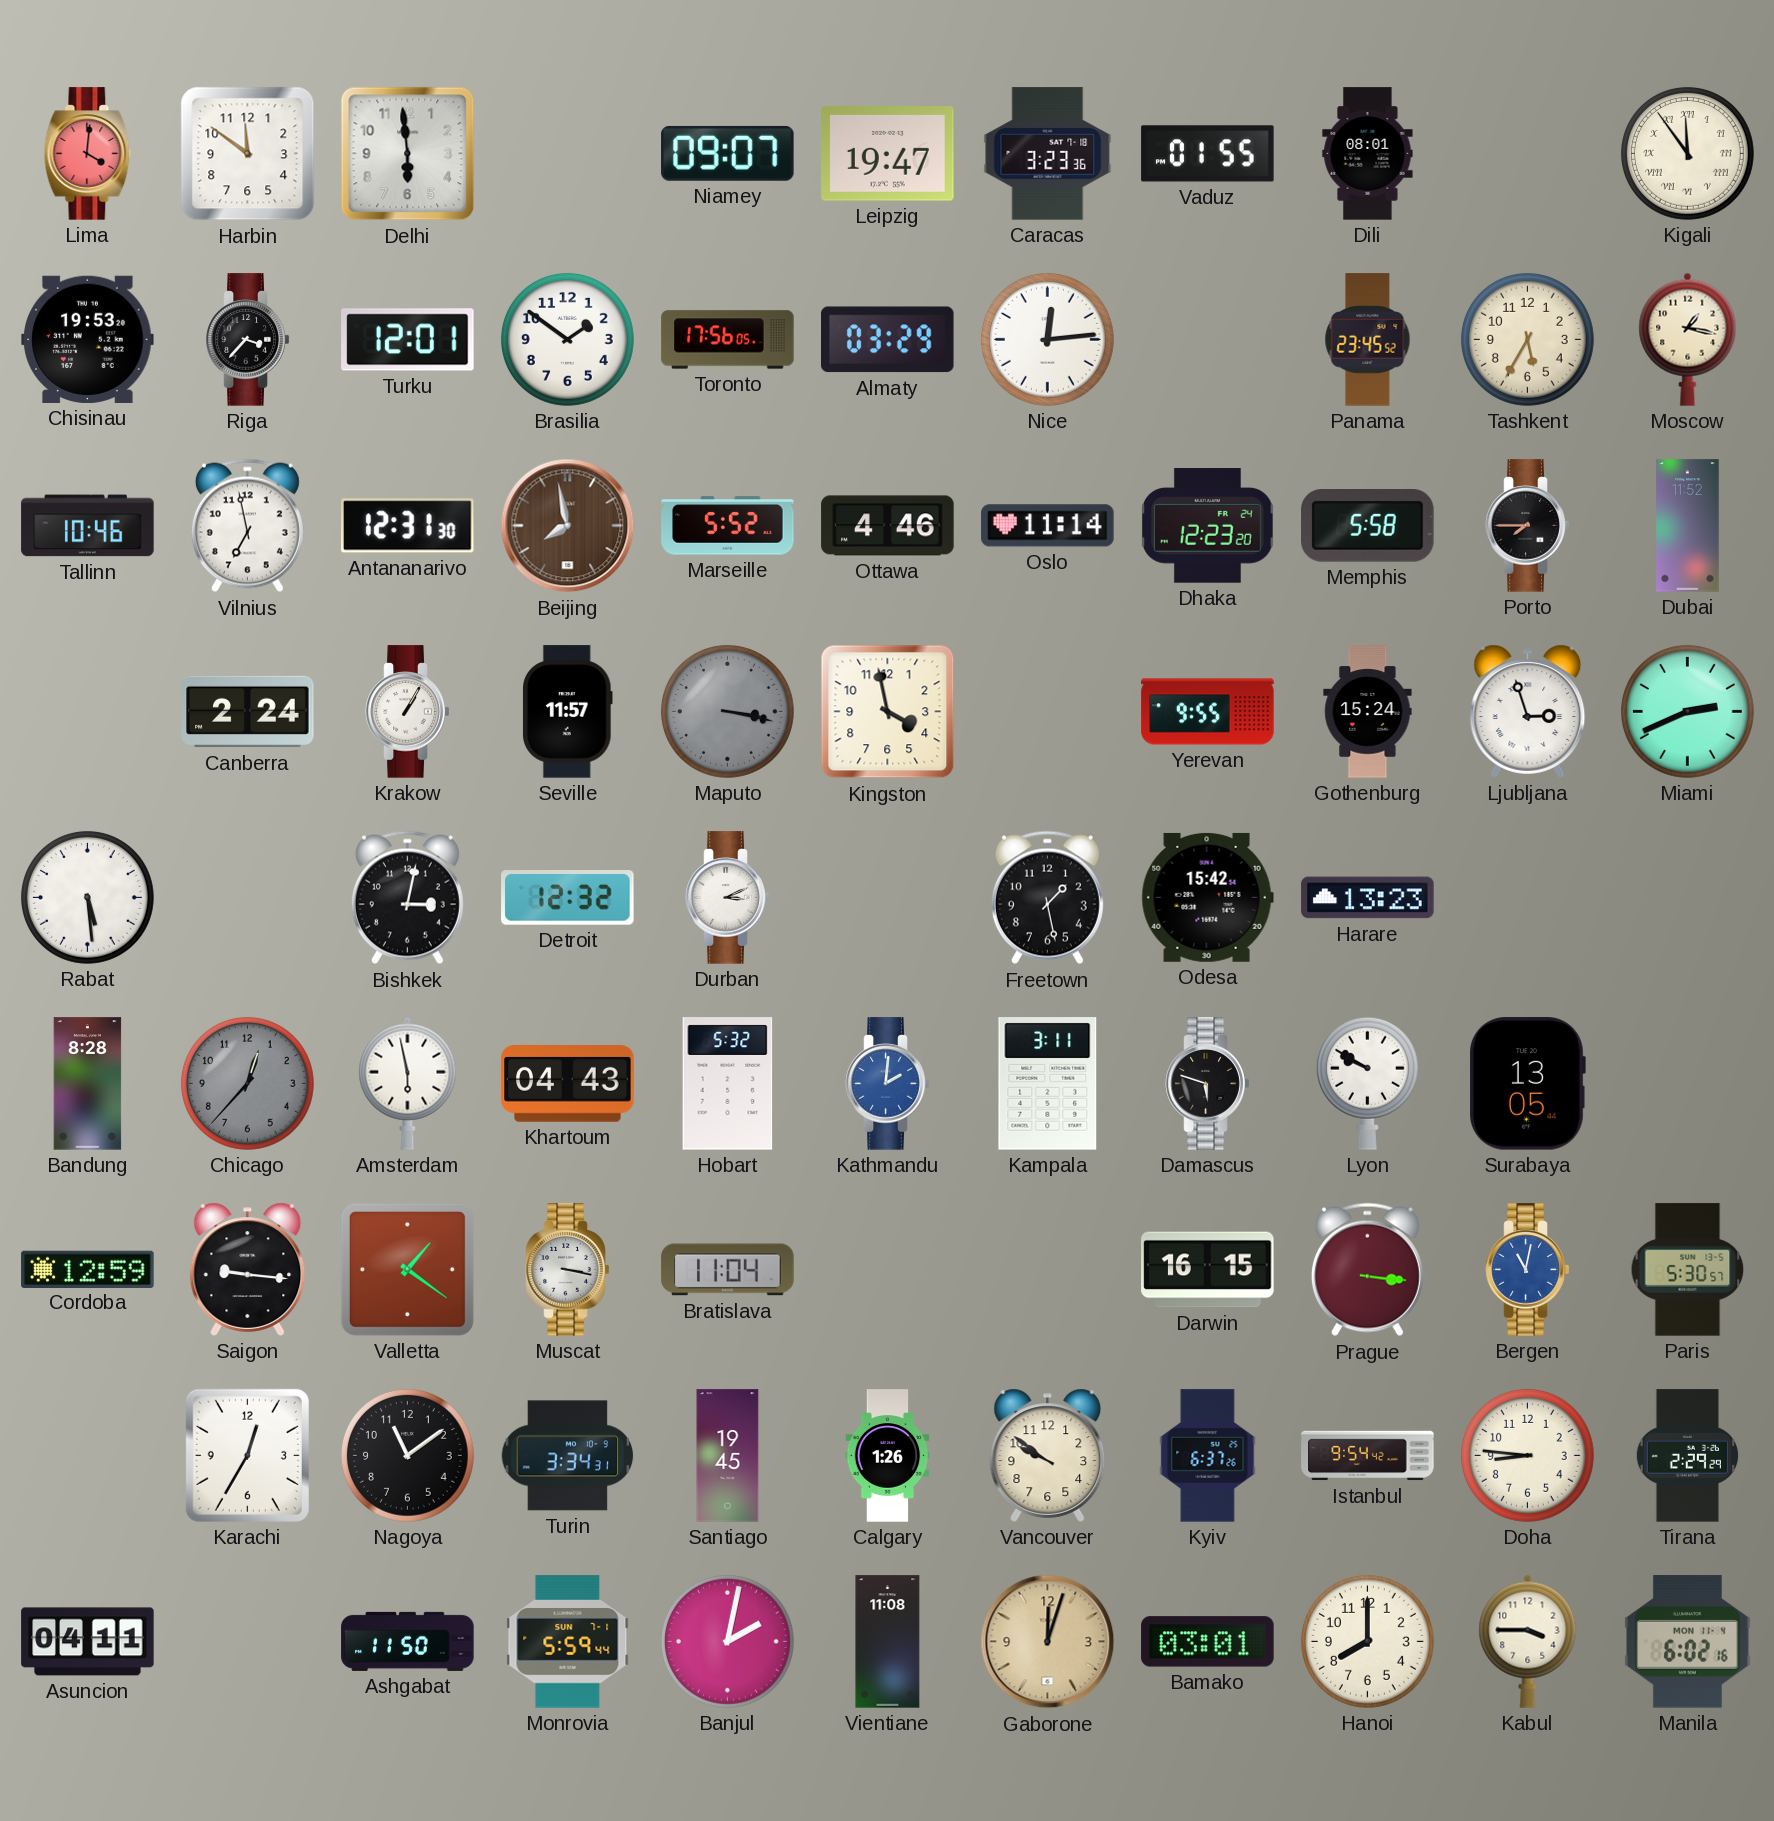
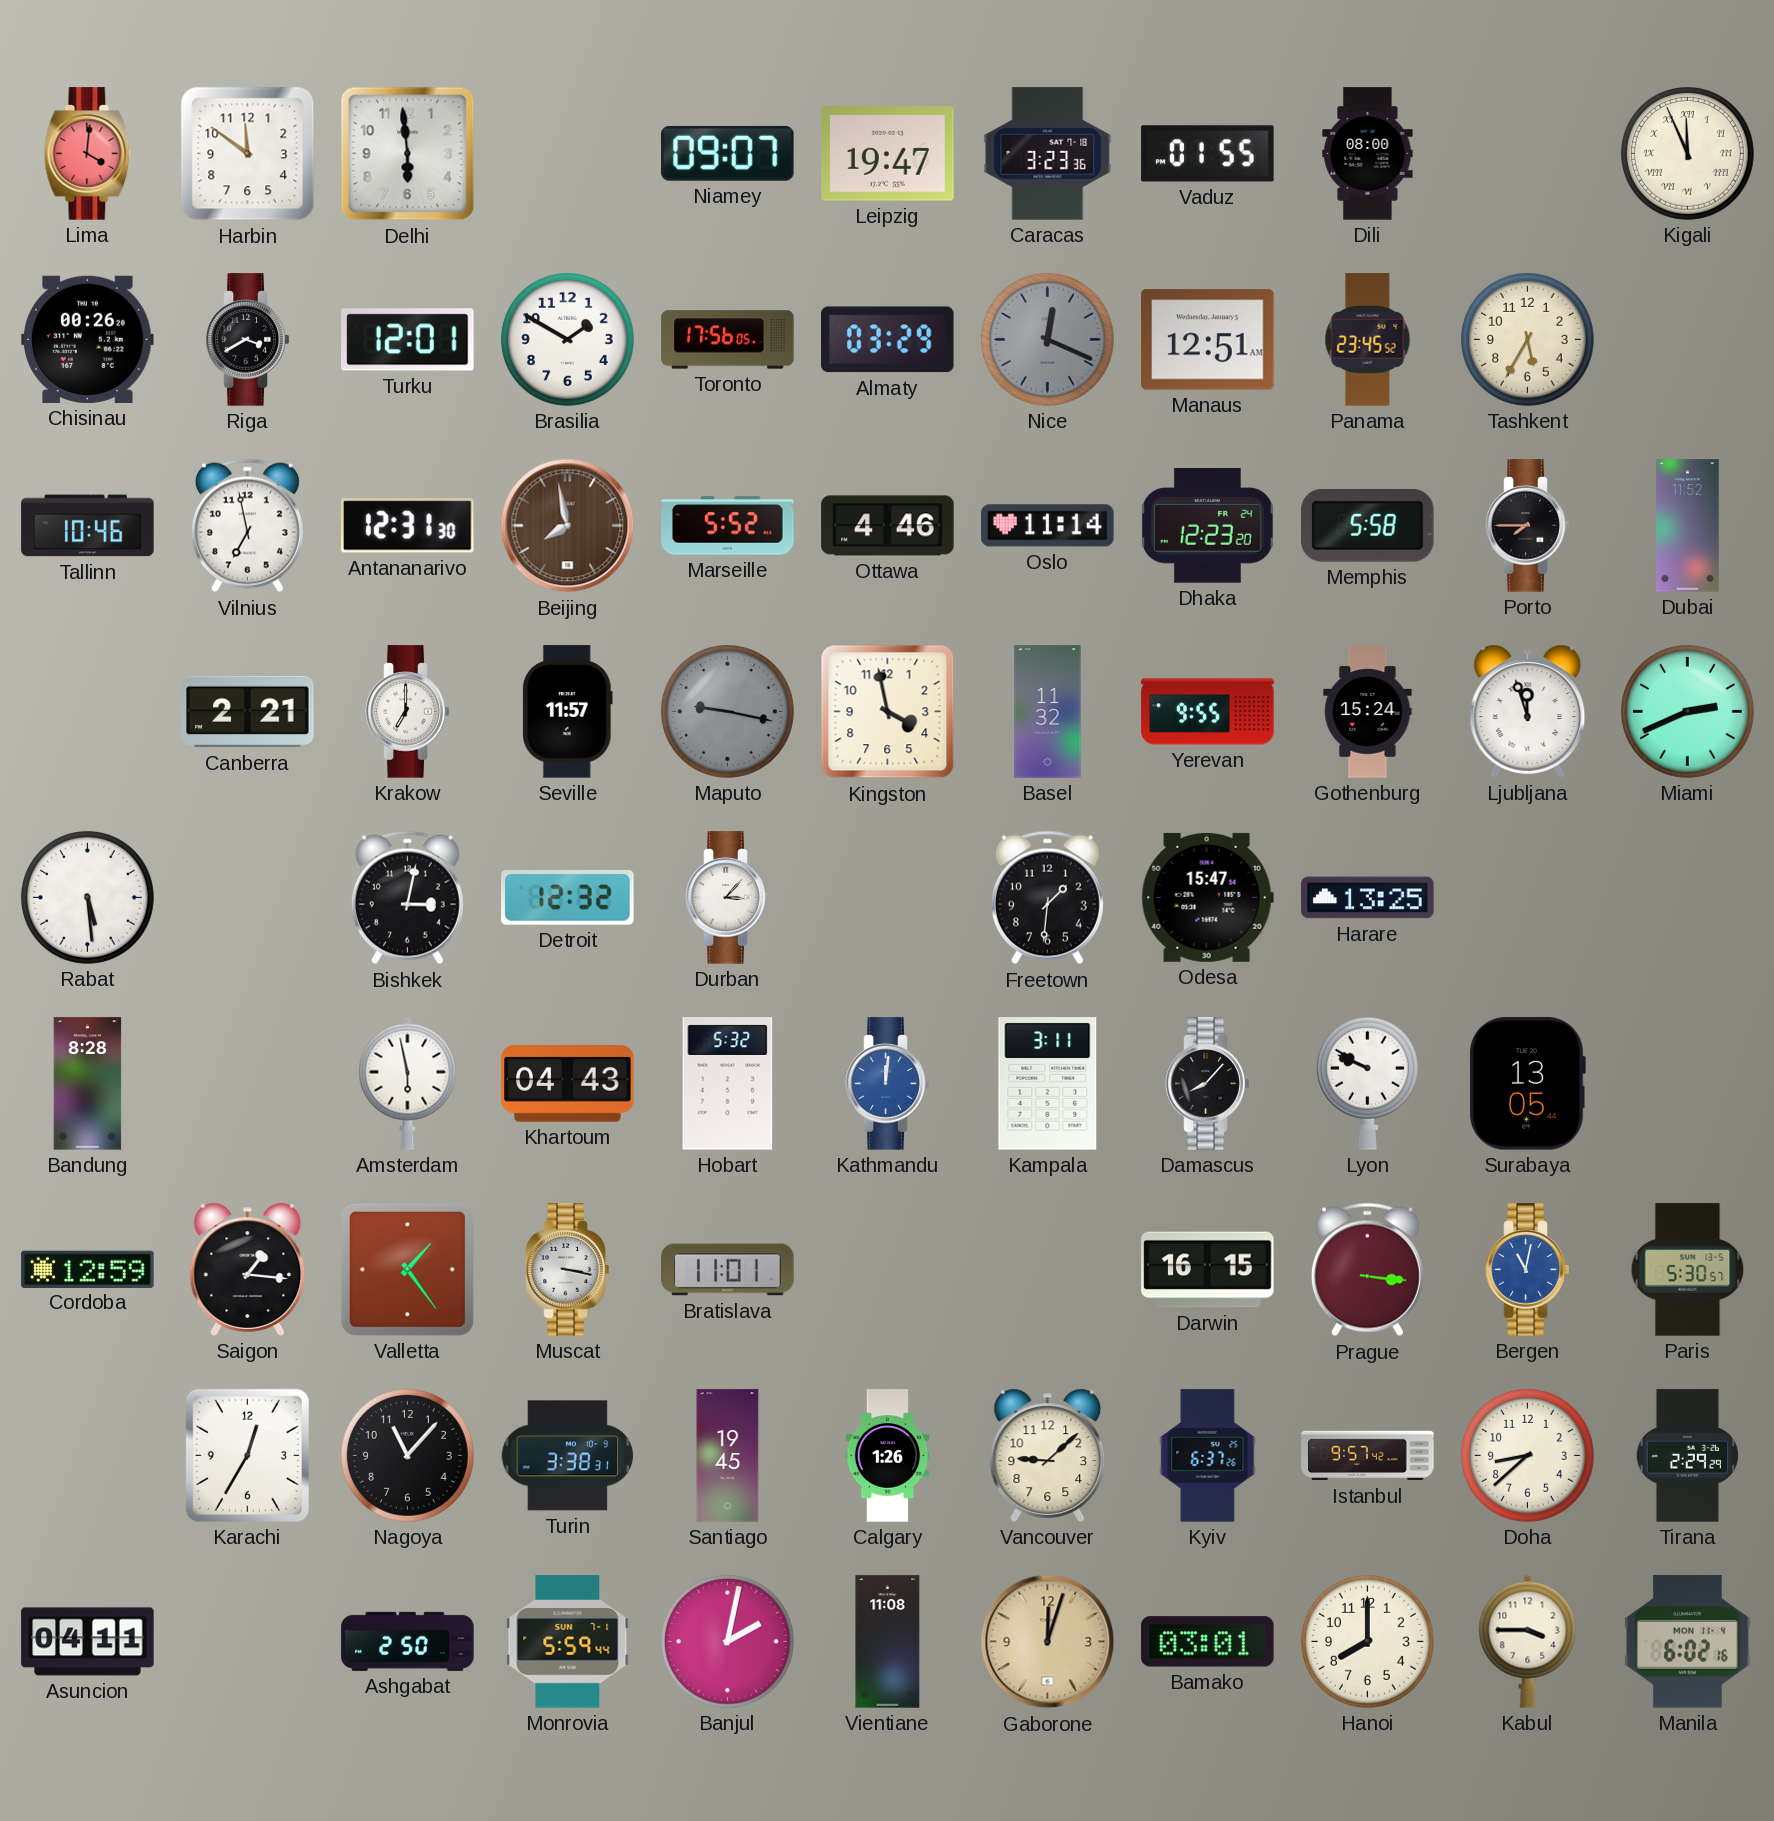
Dili: 08:01 -> 08:00 (1368, 154)
Kigali: 11:54 -> 11:56 (1687, 153)
Chisinau: 19:53 -> 00:26 (88, 339)
Riga: 3:37 -> 3:40 (248, 340)
Brasilia: 1:51 -> 1:50 (567, 339)
Nice: 12:14 -> 12:19 (1047, 339)
Nice dial: white -> grey (1047, 339)
Manaus: none -> 12:51 (1208, 340)
Moscow: 1:17 -> none (1688, 339)
Canberra: 2:24 -> 2:21 (248, 712)
Krakow: 1:05 -> 7:00 (408, 712)
Maputo: 3:17 -> 9:17 (727, 711)
Basel: none -> 11:32 (1048, 712)
Ljubljana: 2:57 -> 11:57 (1528, 711)
Durban: 3:11 -> 3:07 (728, 898)
Freetown: 1:28 -> 1:31 (1047, 898)
Odesa: 15:42 -> 15:47 (1207, 897)
Harare: 13:23 -> 13:25 (1368, 898)
Chicago: 12:37 -> none (247, 1083)
Kathmandu: 2:01 -> 12:01 (888, 1084)
Damascus: 5:48 -> 8:07 (1208, 1084)
Lyon: 9:50 -> 9:49 (1367, 1083)
Saigon: 9:16 -> 1:16 (248, 1269)
Valletta: 1:21 -> 1:24 (407, 1269)
Bratislava: 11:04 -> 11:01 (728, 1270)
Nagoya: 11:09 -> 11:07 (407, 1455)
Turin: 3:34 -> 3:38 (568, 1456)
Vancouver: 9:51 -> 9:08 (1048, 1455)
Istanbul: 9:54 -> 9:57 (1368, 1456)
Doha: 8:46 -> 8:38 (1527, 1455)
Ashgabat: 11:50 -> 2:50 (408, 1641)
